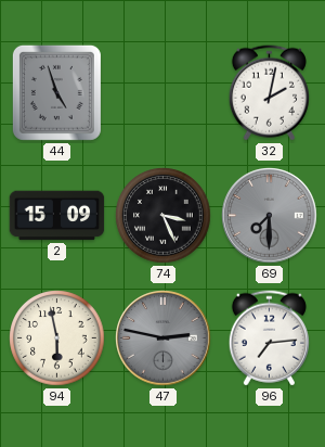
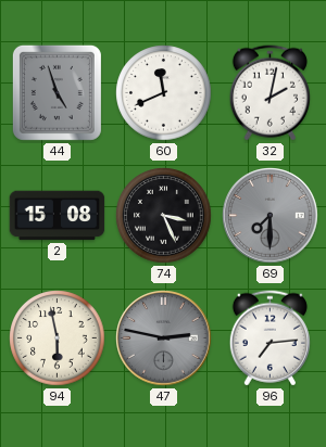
60: none -> 11:41 (164, 93)
2: 15:09 -> 15:08 (58, 216)
